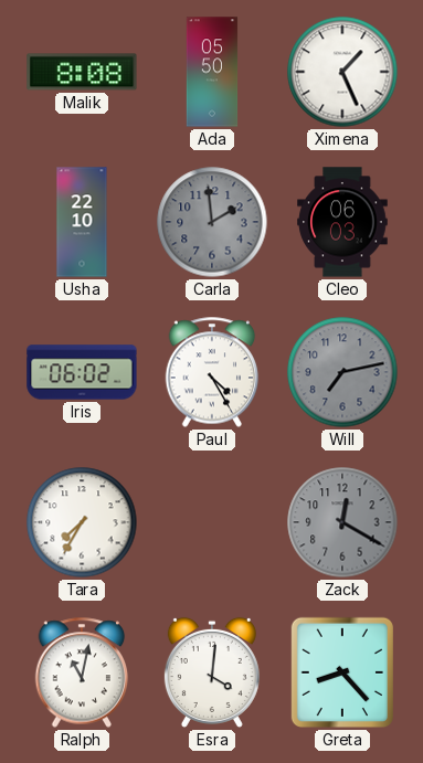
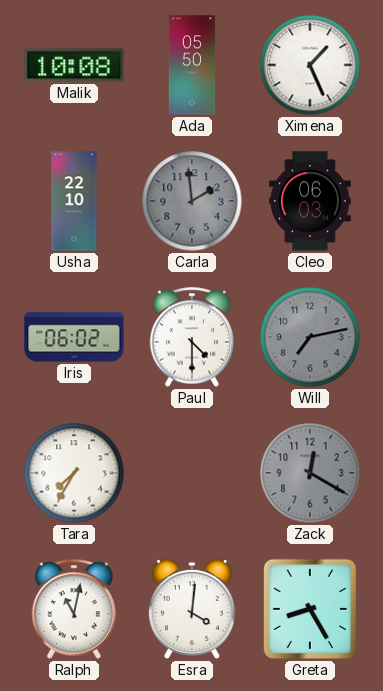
Malik: 8:08 -> 10:08 (74, 65)
Paul: 4:25 -> 4:30 (192, 337)
Greta: 8:23 -> 8:25 (310, 609)
